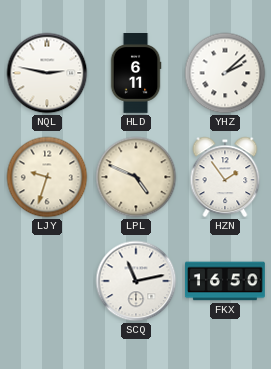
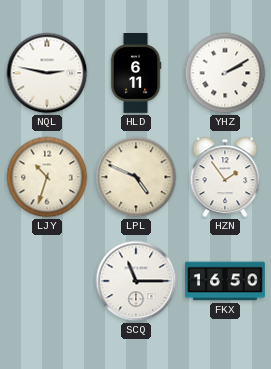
YHZ: 2:08 -> 2:10 (225, 73)
LJY: 9:33 -> 10:33 (47, 177)
SCQ: 11:13 -> 11:15 (136, 281)
